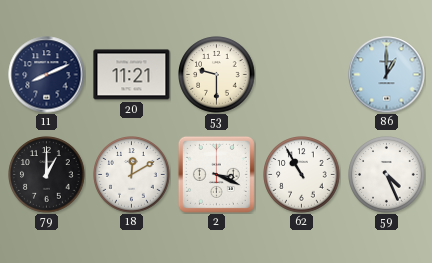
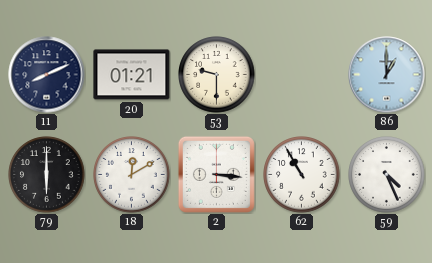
20: 11:21 -> 01:21 (132, 75)
79: 1:00 -> 6:00 (47, 175)
2: 3:19 -> 3:16 (216, 174)
